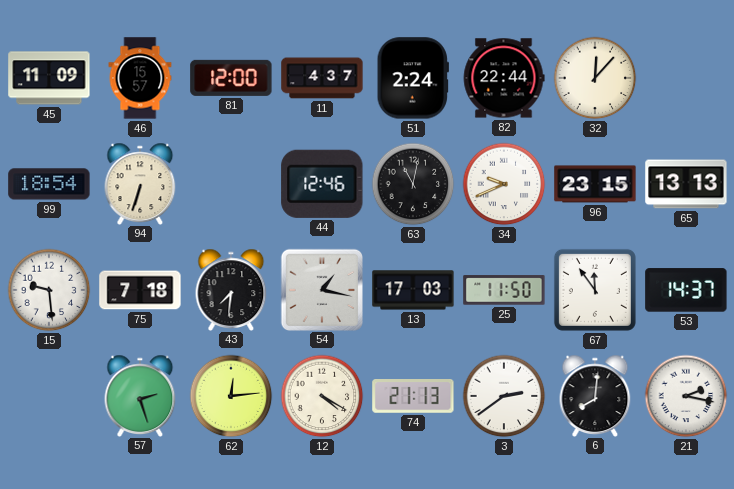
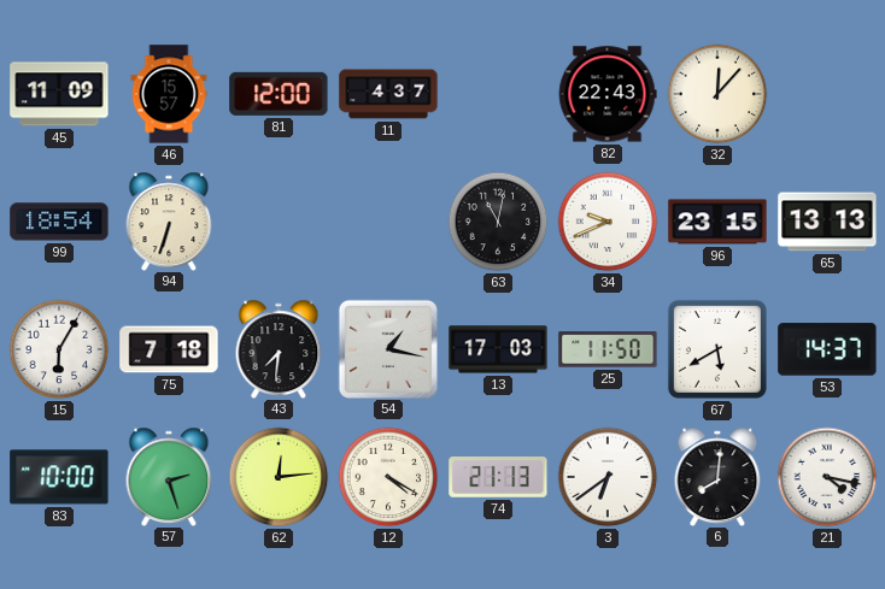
51: 2:24 -> none (413, 78)
82: 22:44 -> 22:43 (608, 94)
44: 12:46 -> none (322, 184)
15: 9:29 -> 6:05 (59, 349)
67: 11:54 -> 5:40 (717, 349)
83: none -> 10:00 (59, 477)
3: 2:39 -> 6:39 (608, 477)
21: 2:17 -> 4:17 (827, 477)
